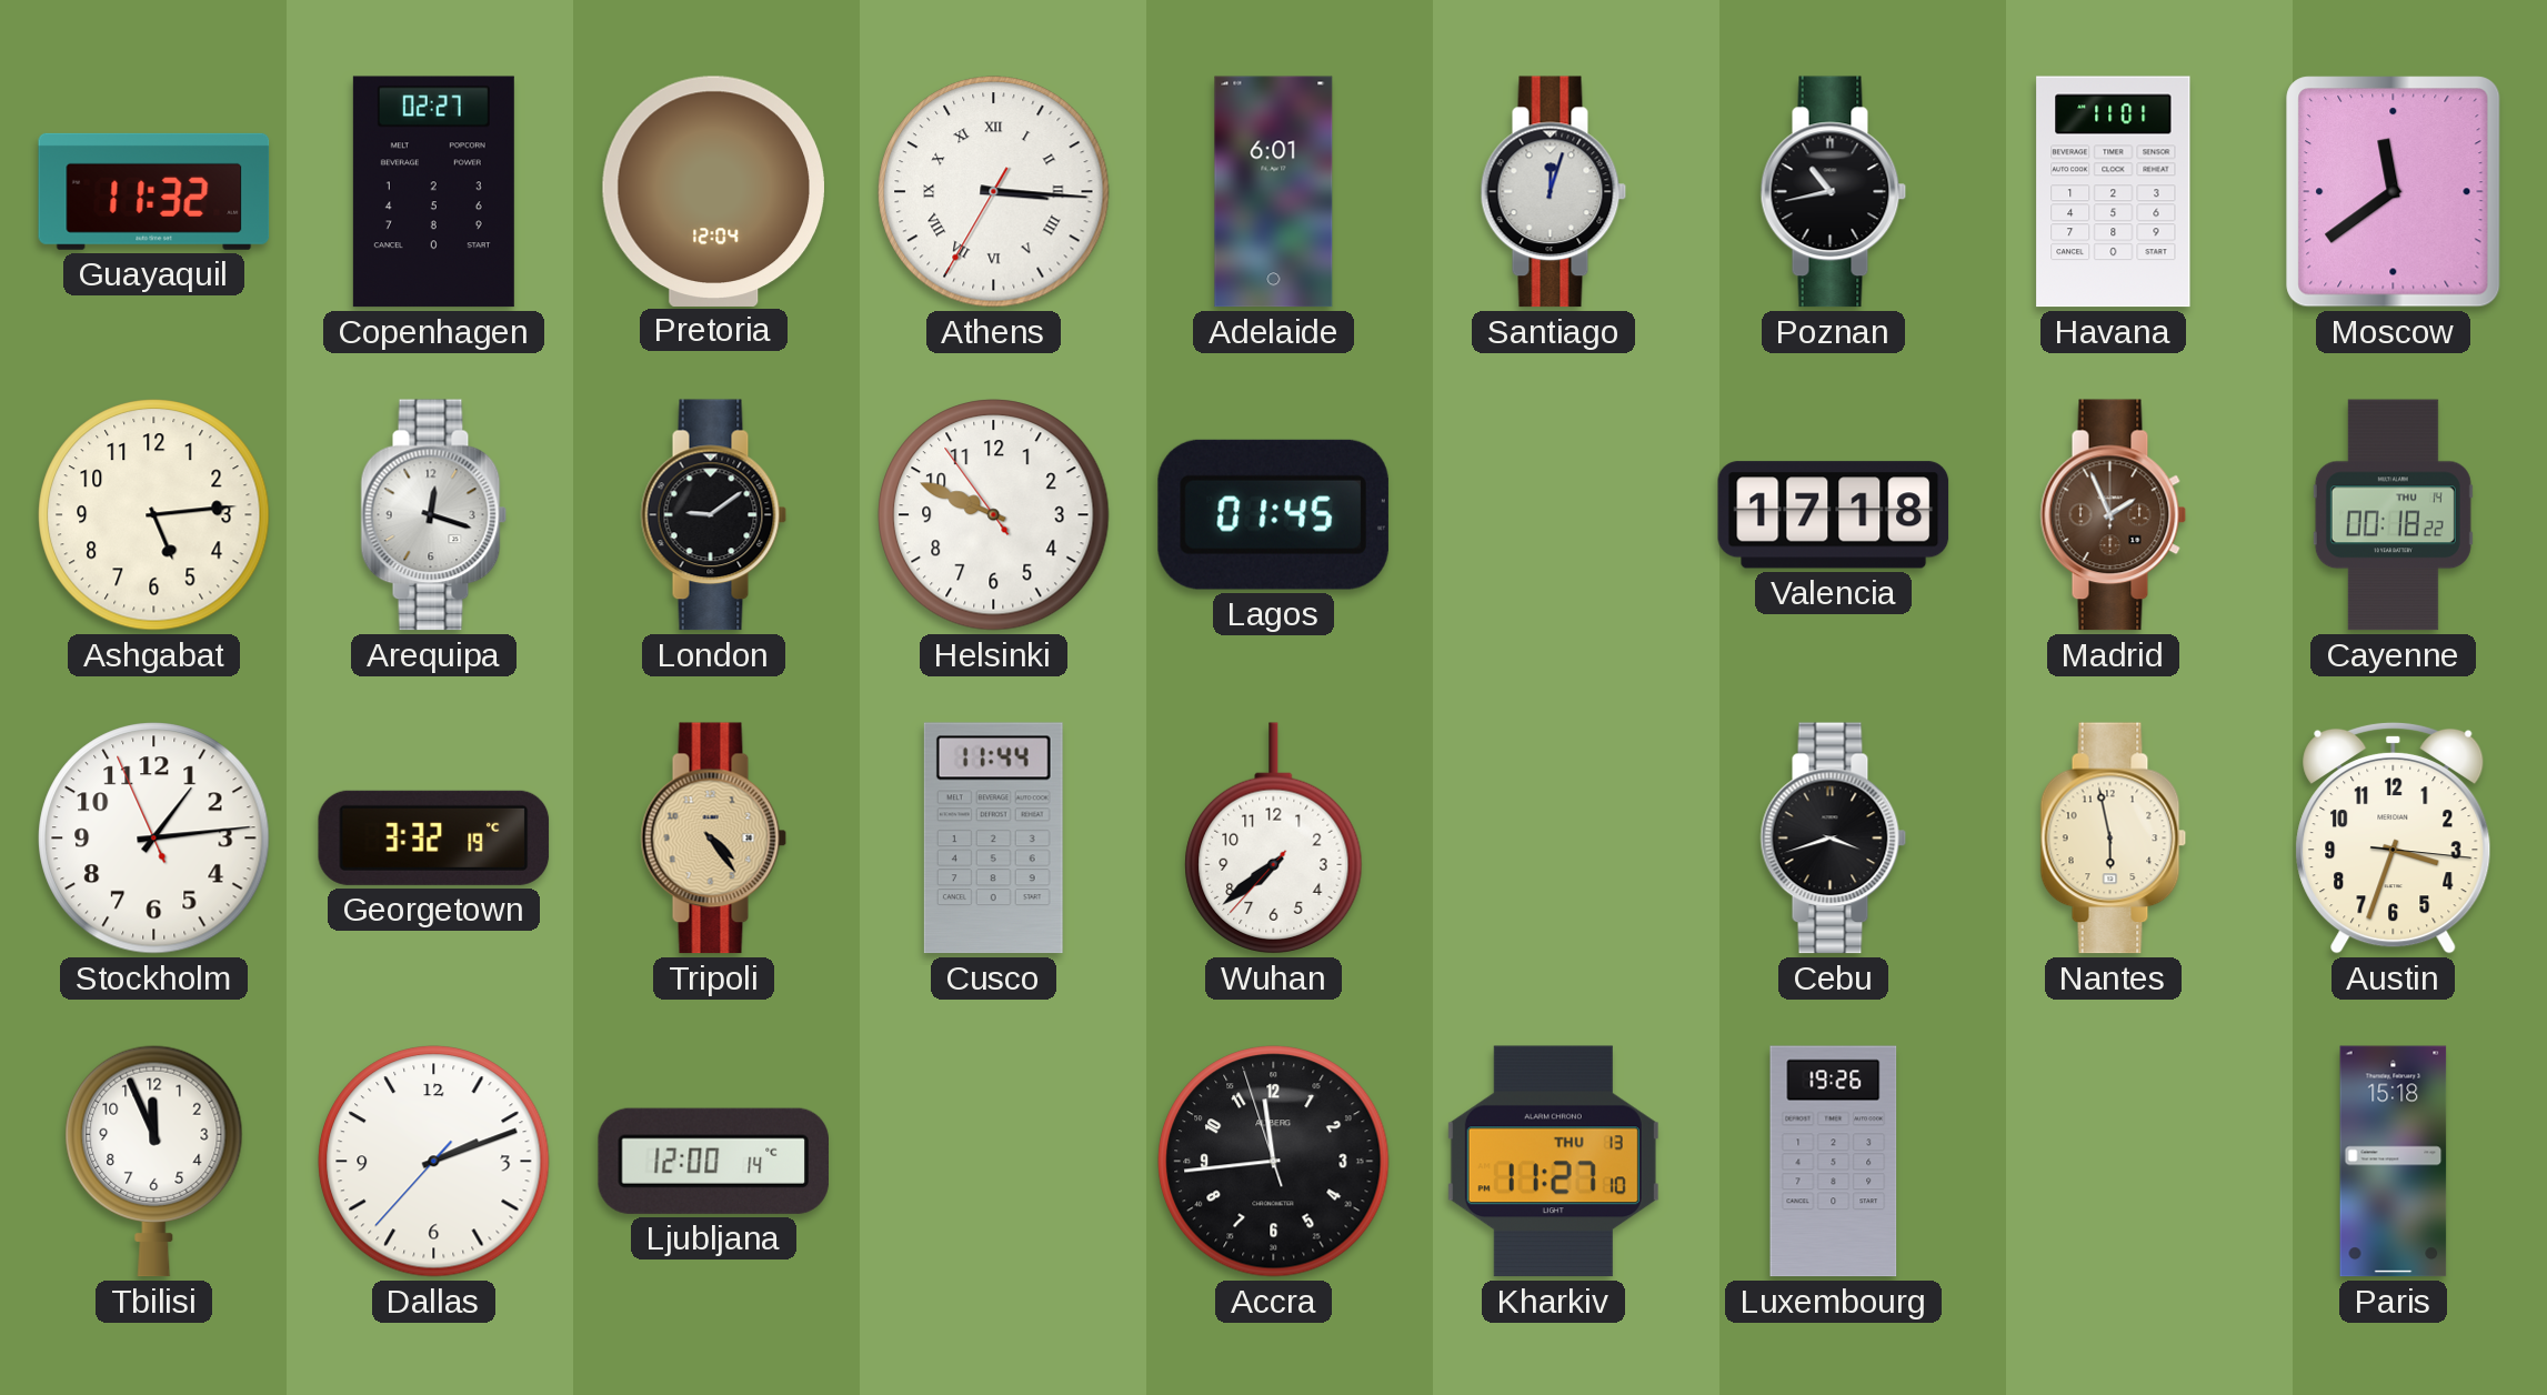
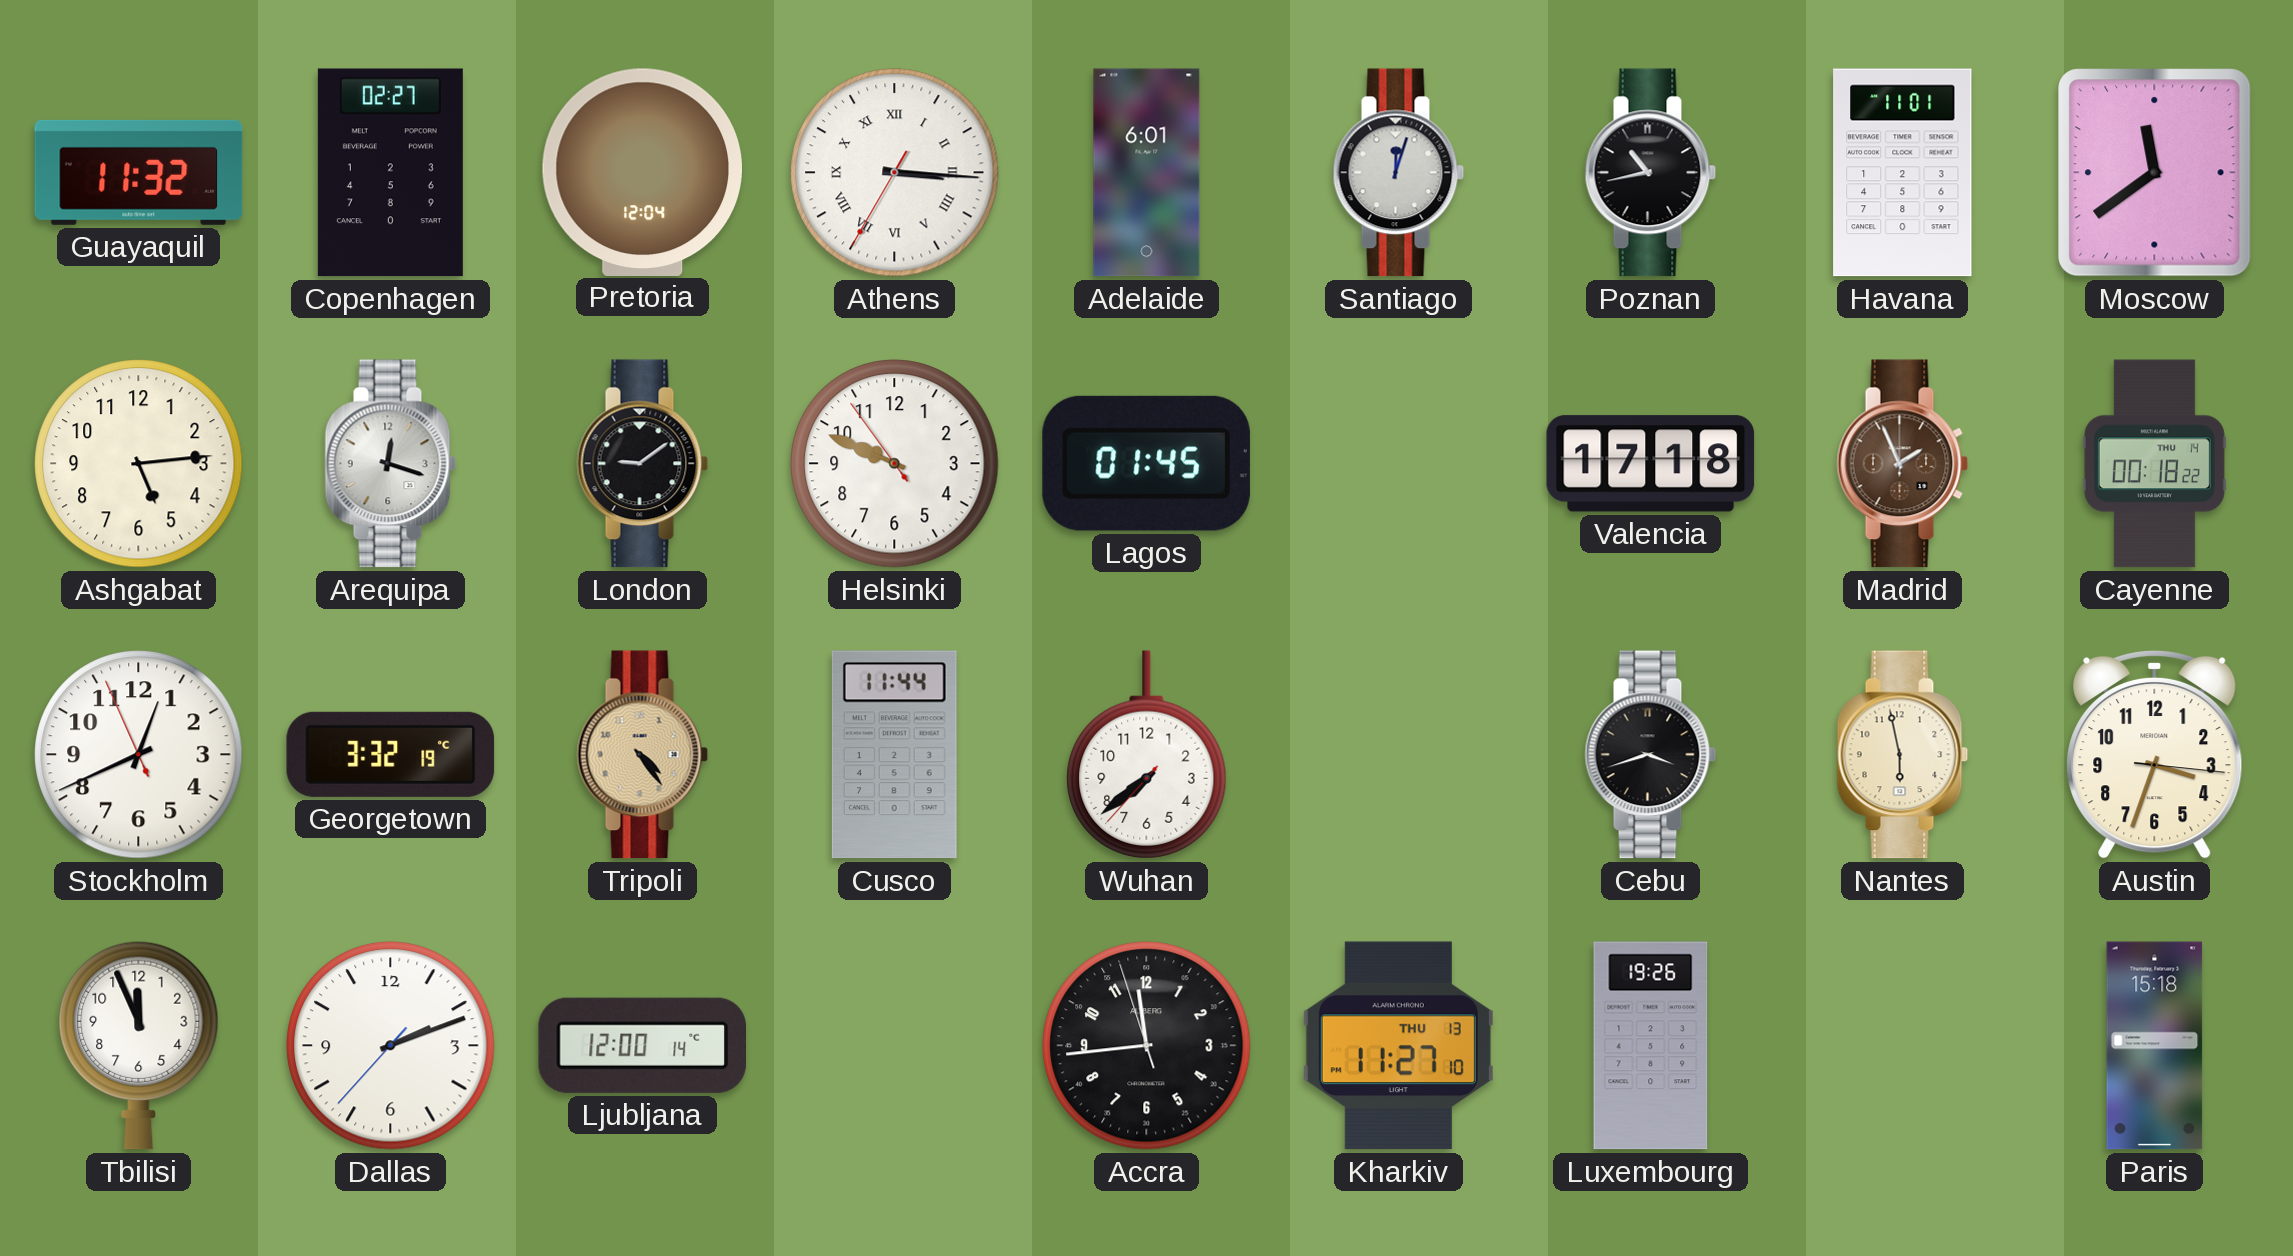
Stockholm: 1:13 -> 12:40 (139, 755)
